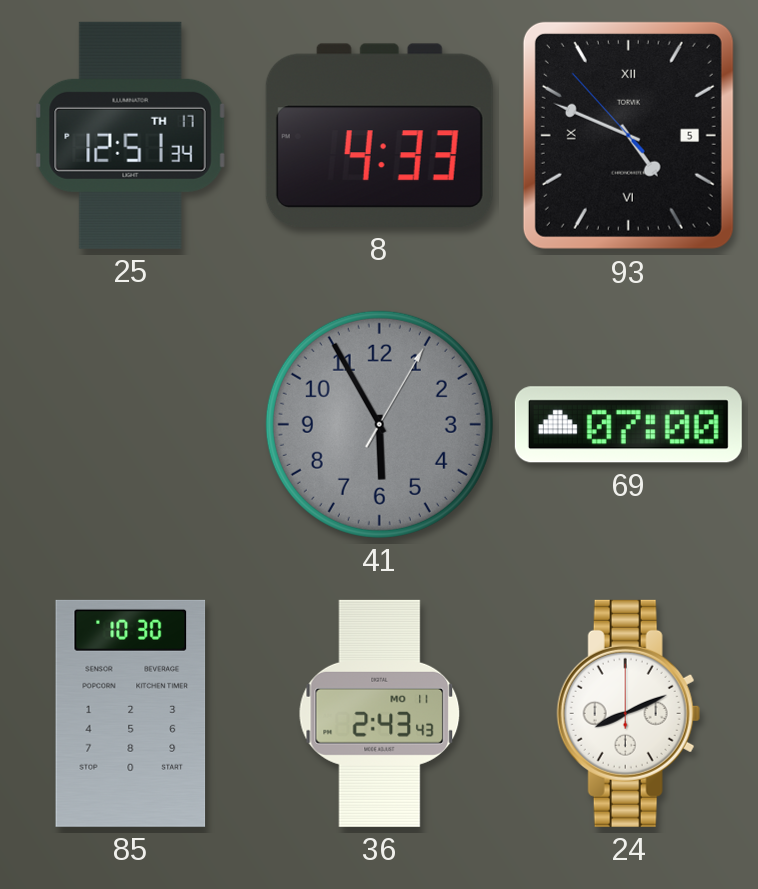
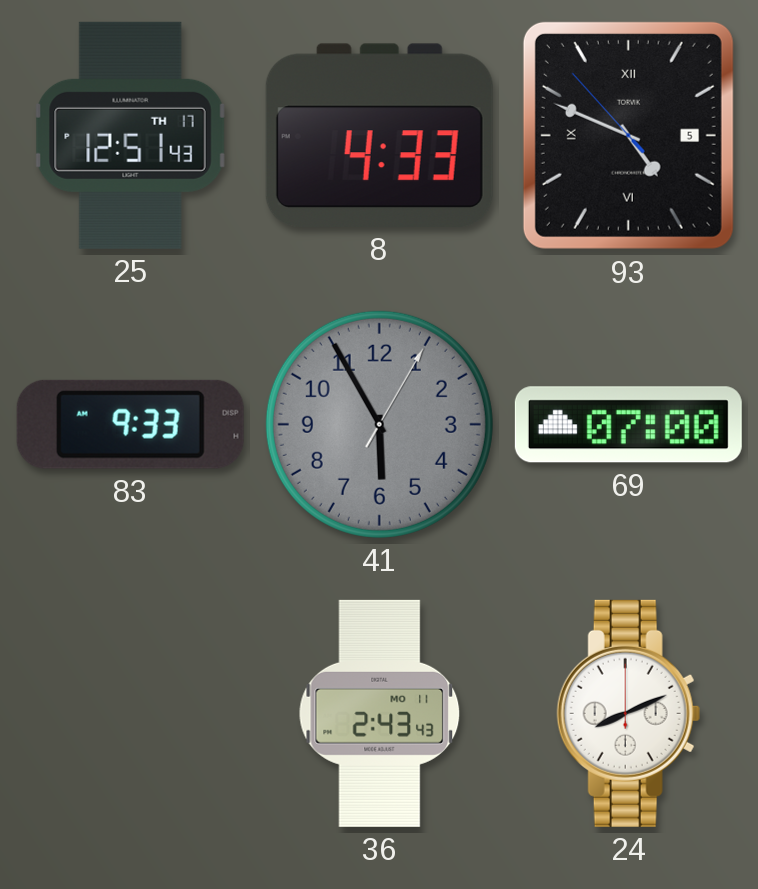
25: 12:51:34 -> 12:51:43 (131, 135)
83: none -> 9:33 (130, 424)
85: 10:30 -> none (131, 713)
